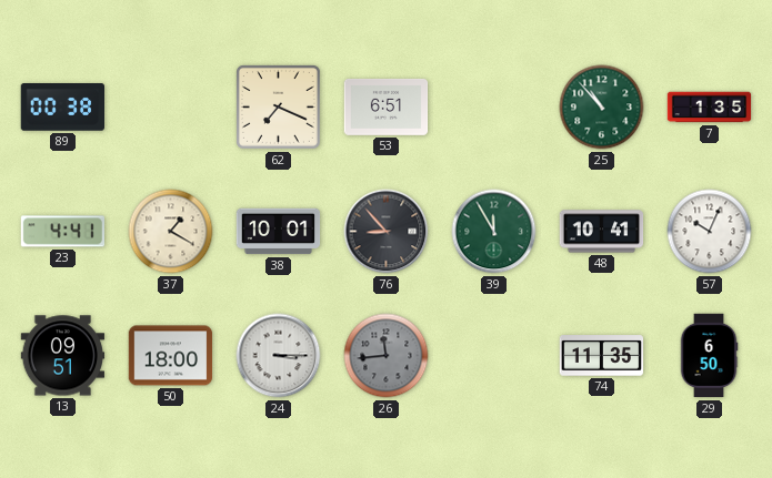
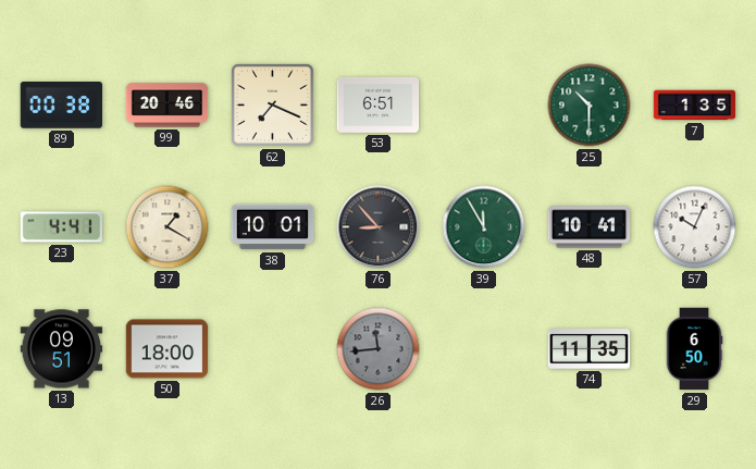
99: none -> 20:46 (168, 106)
25: 10:53 -> 10:30 (590, 106)
24: 3:15 -> none (279, 356)
